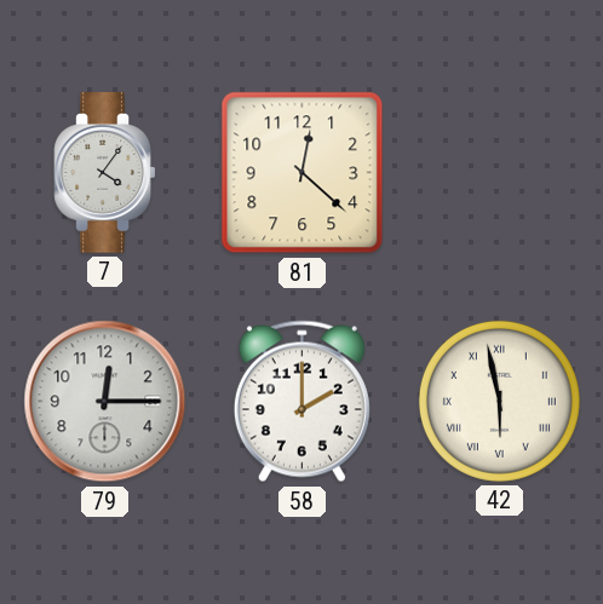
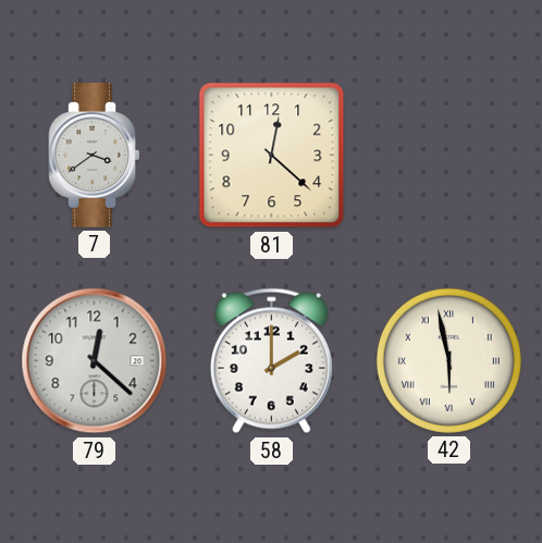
7: 4:06 -> 3:39 (95, 156)
79: 12:15 -> 12:22 (95, 361)
